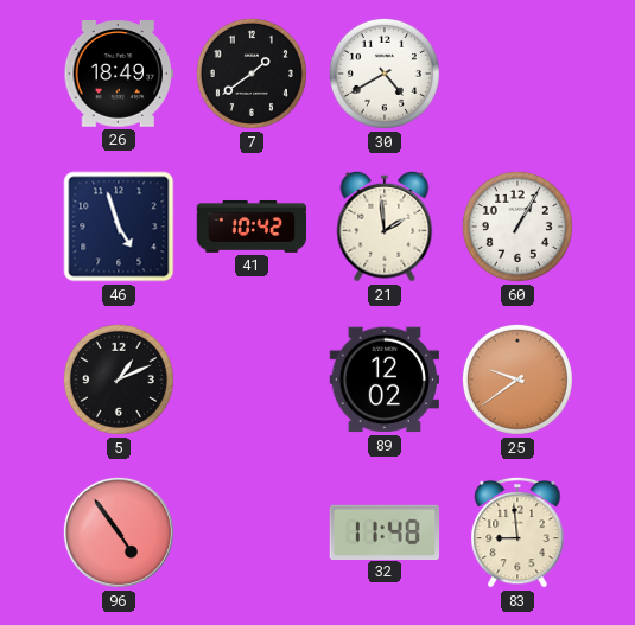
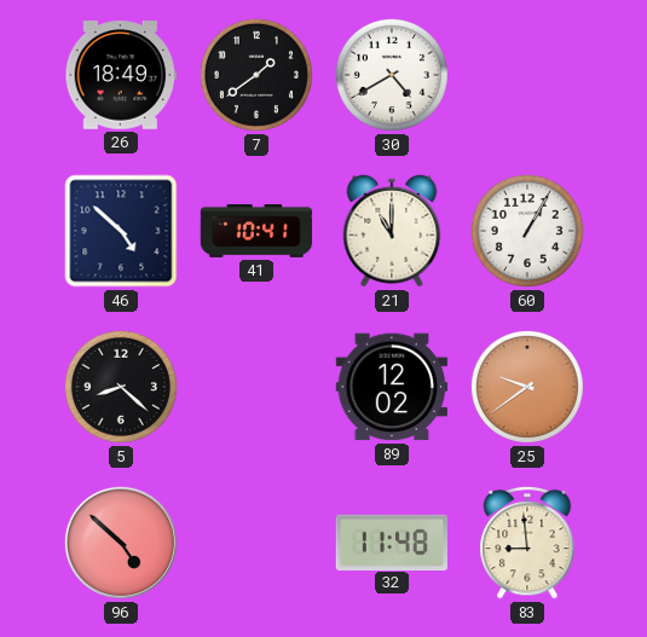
46: 4:57 -> 4:52 (121, 231)
41: 10:42 -> 10:41 (256, 231)
21: 1:59 -> 11:00 (392, 231)
5: 1:11 -> 8:22 (121, 387)
96: 4:54 -> 4:52 (121, 543)
